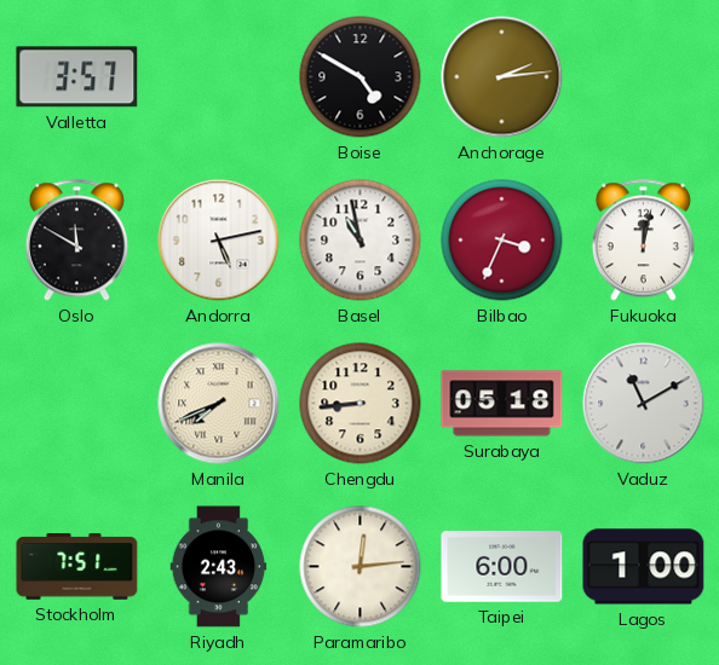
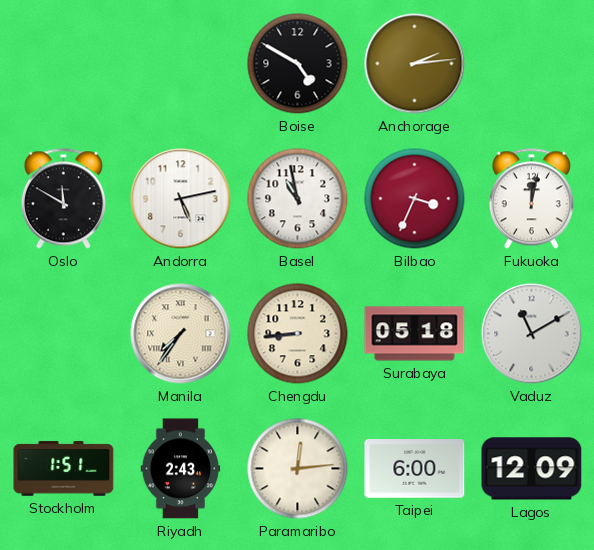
Valletta: 3:57 -> none (77, 77)
Manila: 7:41 -> 7:36 (181, 334)
Stockholm: 7:51 -> 1:51 (64, 469)
Lagos: 1:00 -> 12:09 (532, 469)
